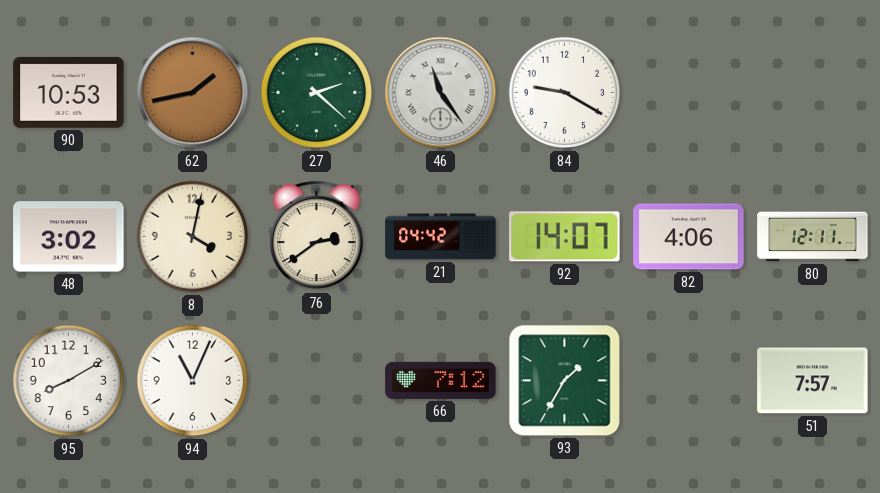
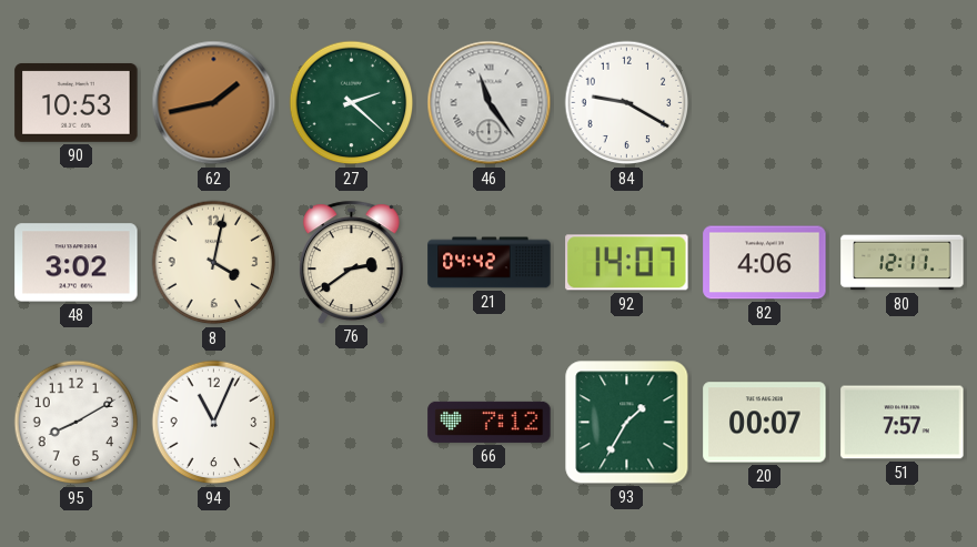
20: none -> 00:07 (765, 423)
